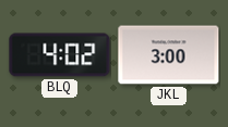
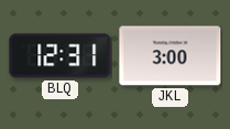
BLQ: 4:02 -> 12:31 (61, 56)
